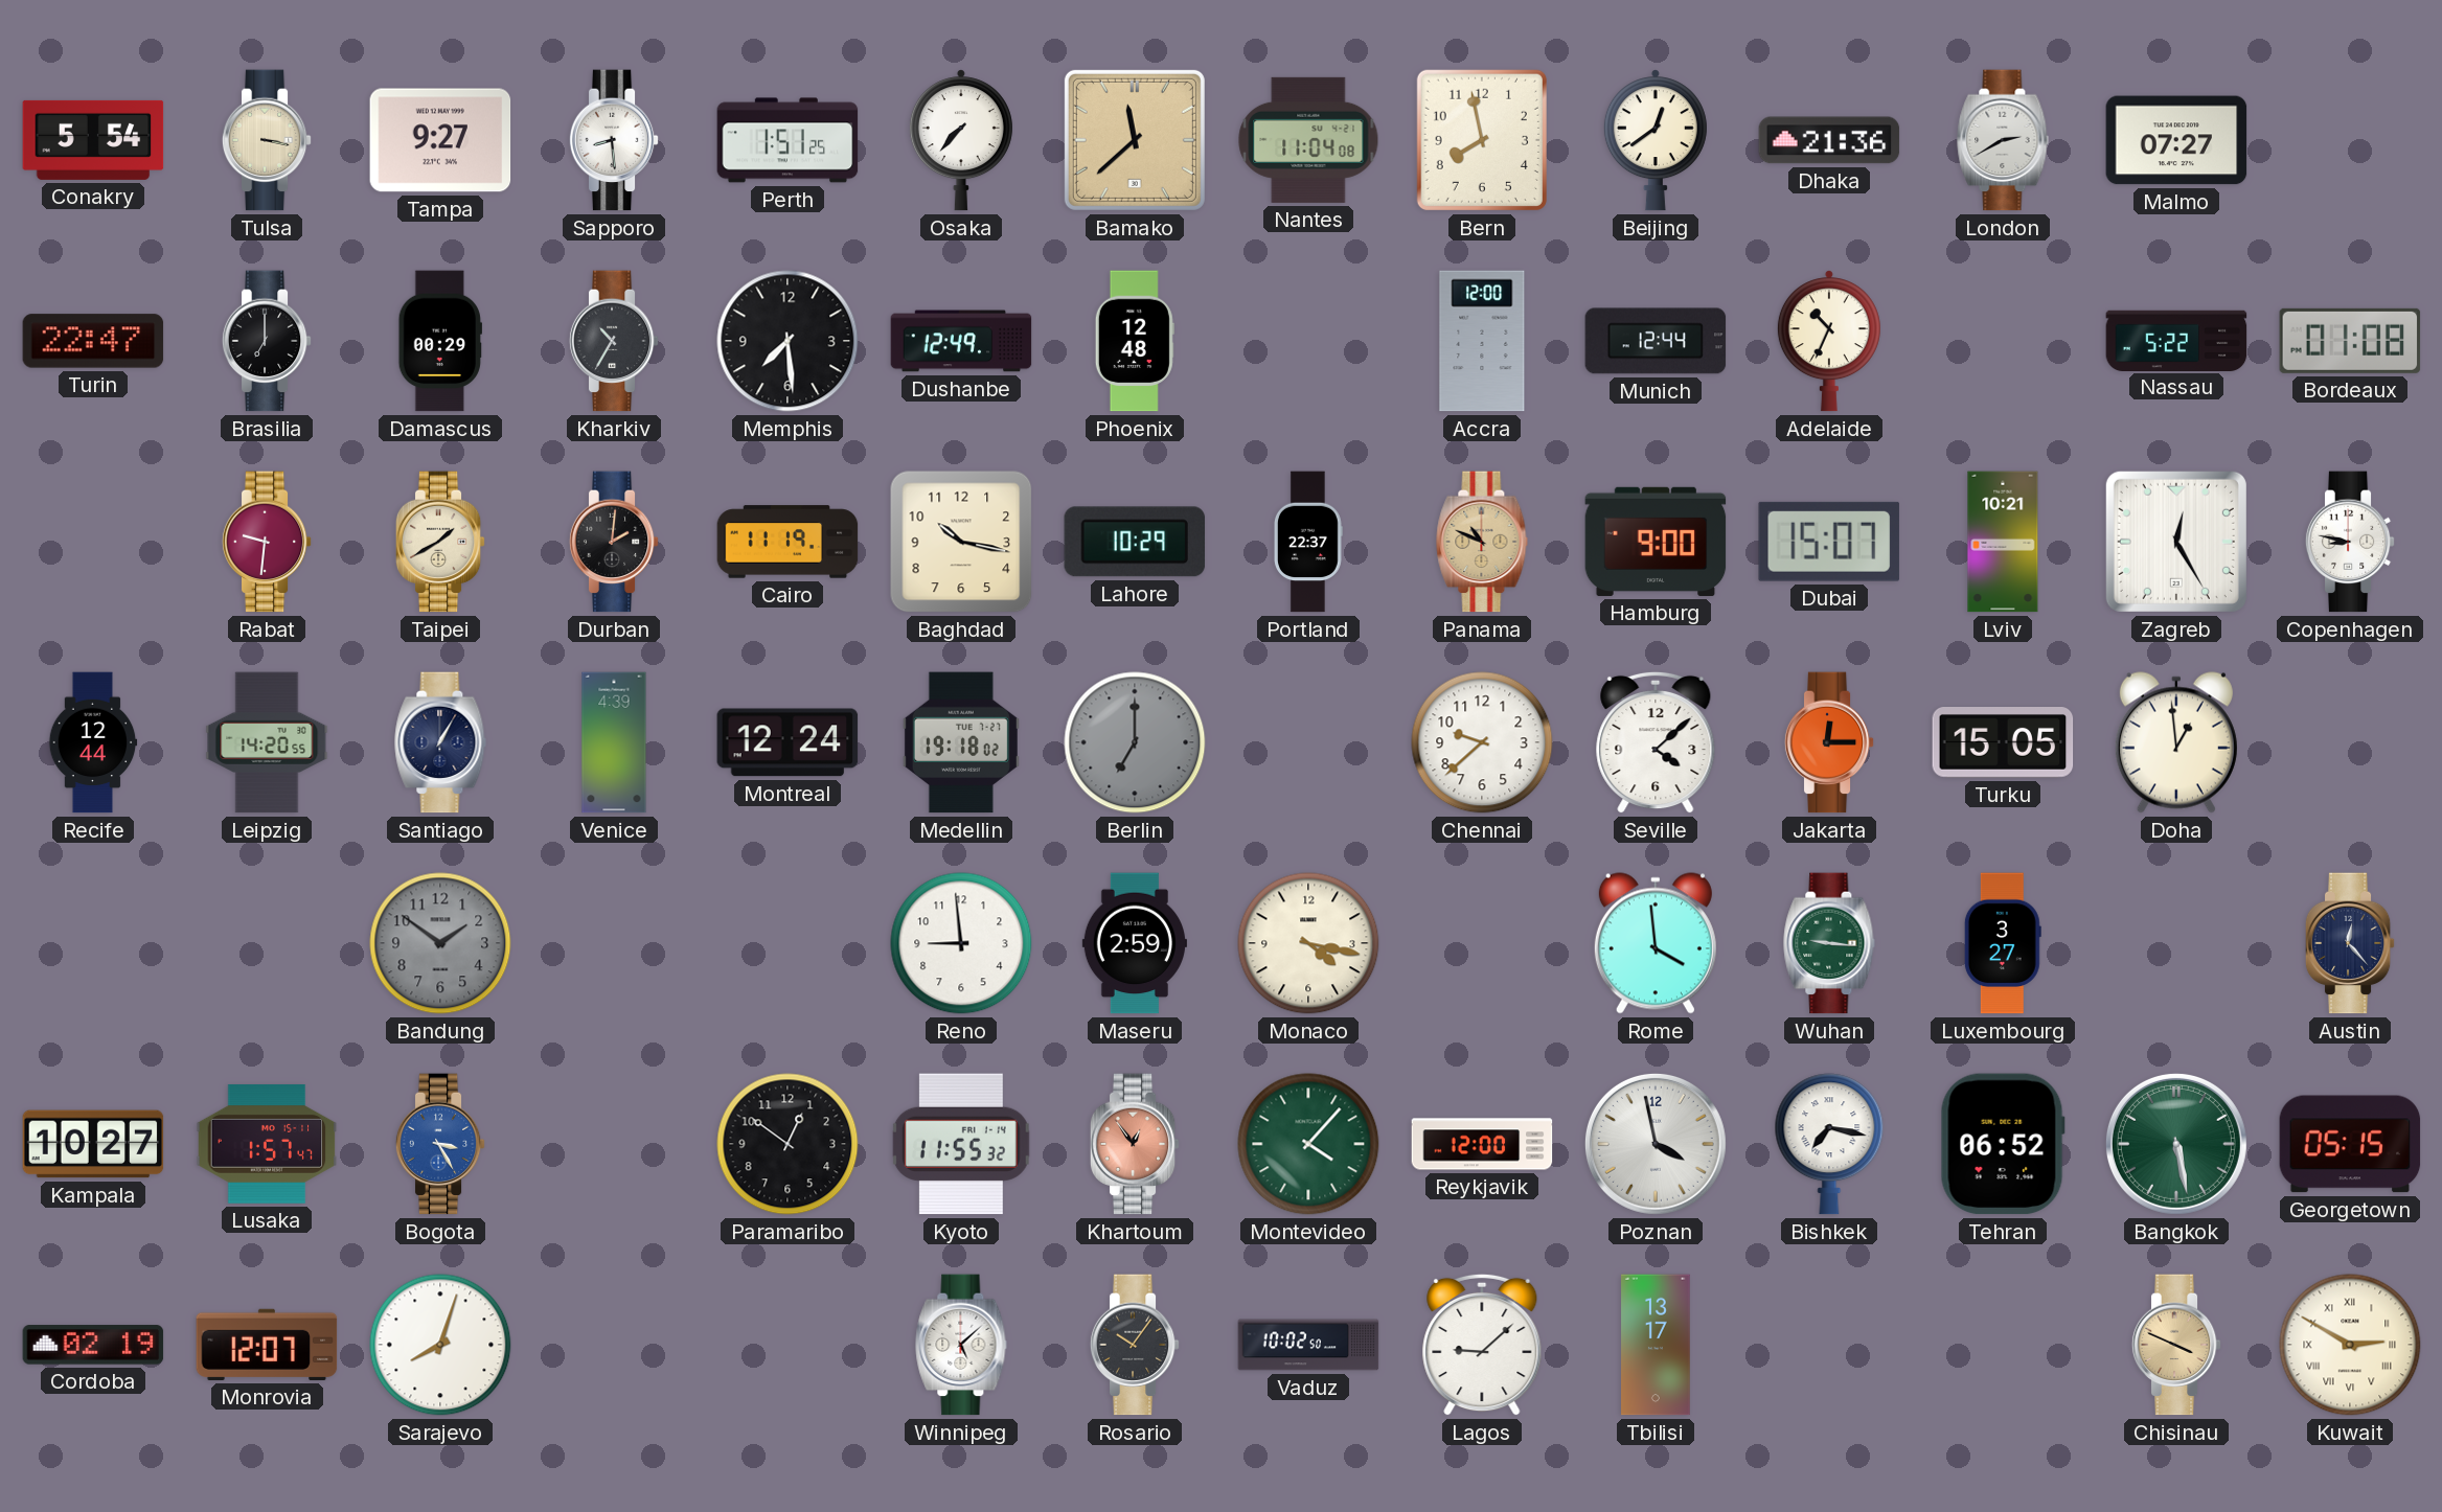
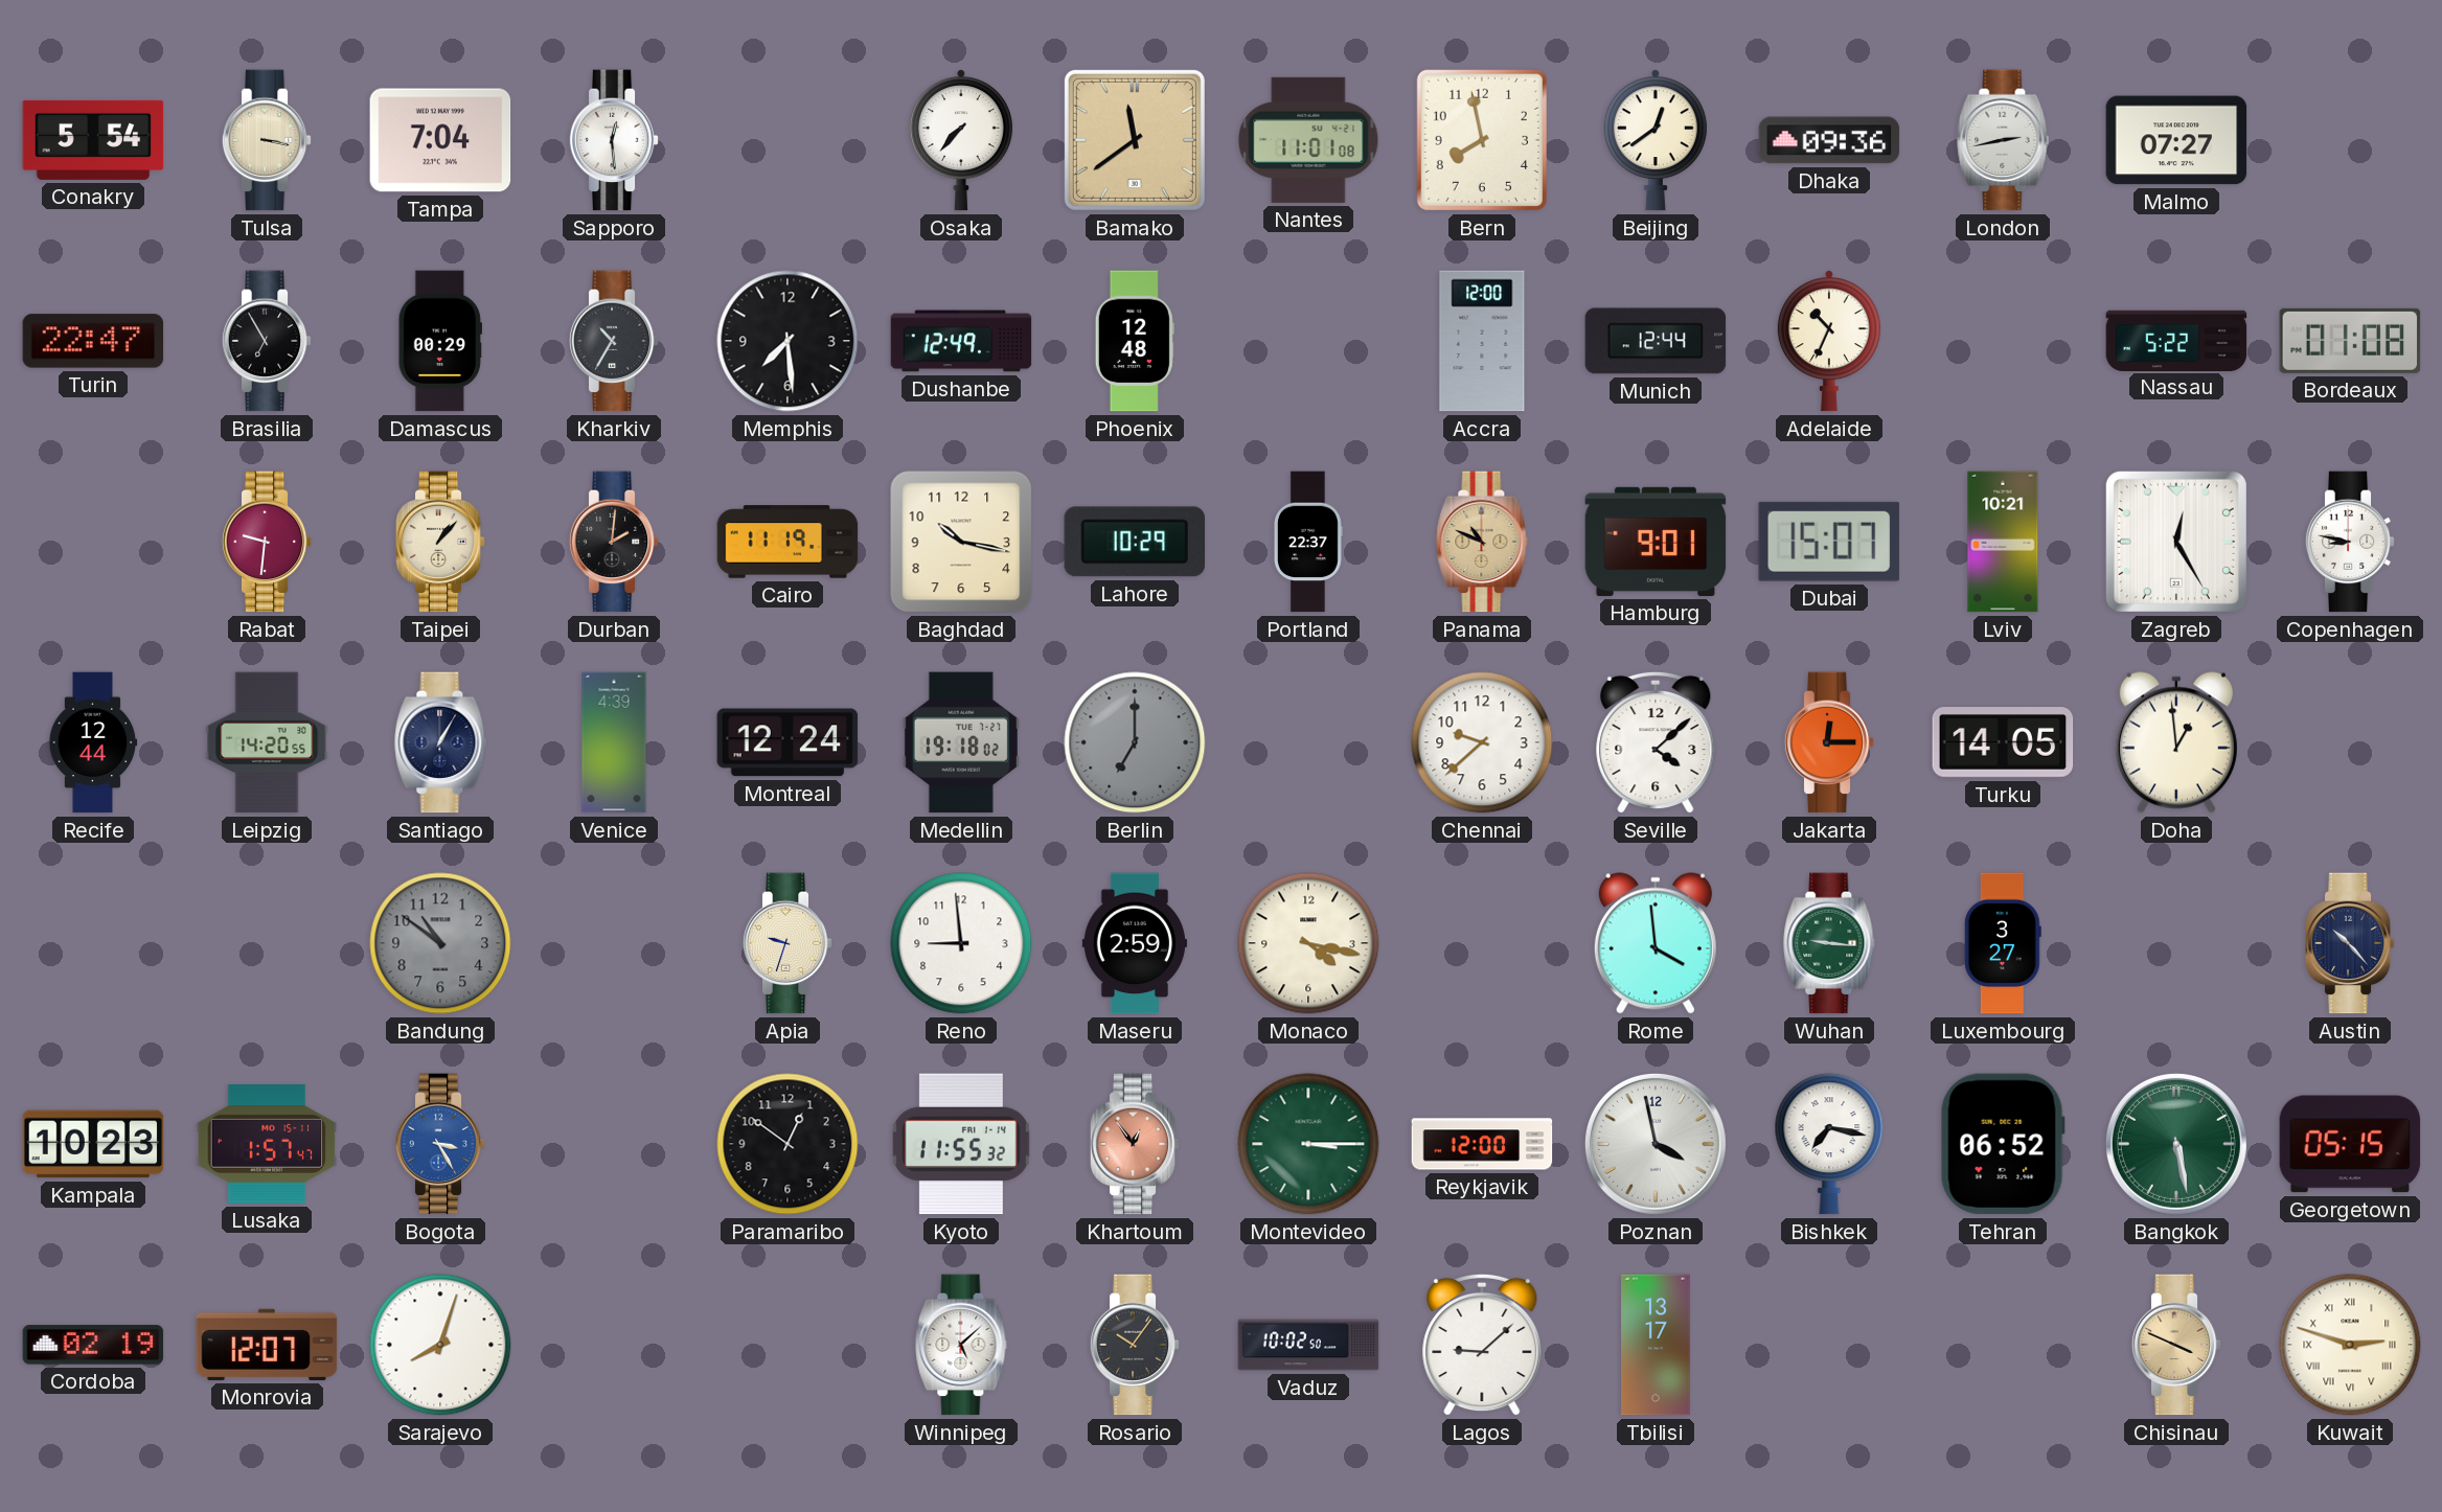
Tampa: 9:27 -> 7:04 (440, 140)
Sapporo: 8:29 -> 12:29 (614, 140)
Perth: 1:51 -> none (788, 140)
Bamako: 11:38 -> 11:39 (1135, 140)
Nantes: 11:04 -> 11:01 (1308, 140)
Dhaka: 21:36 -> 09:36 (1829, 140)
London: 2:40 -> 2:43 (2003, 140)
Brasilia: 7:00 -> 6:55 (267, 341)
Taipei: 1:40 -> 1:07 (440, 542)
Hamburg: 9:00 -> 9:01 (1656, 542)
Turku: 15:05 -> 14:05 (2003, 743)
Bandung: 1:51 -> 10:51 (440, 943)
Apia: none -> 9:33 (788, 943)
Austin: 12:23 -> 10:23 (2350, 943)
Kampala: 10:27 -> 10:23 (93, 1144)
Montevideo: 4:07 -> 3:15 (1308, 1144)
Kuwait: 2:50 -> 2:48 (2350, 1345)
